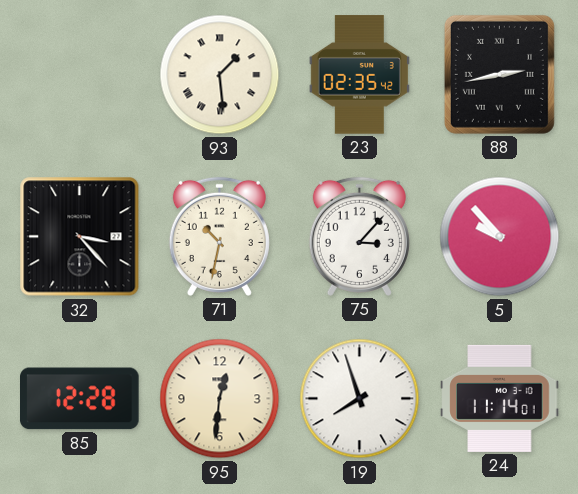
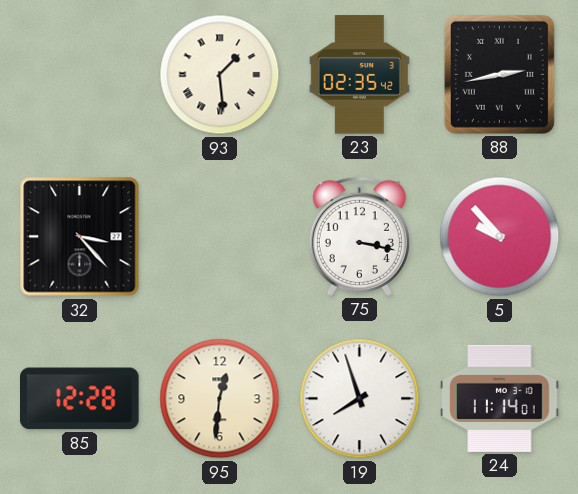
71: 10:32 -> none (219, 236)
75: 3:07 -> 3:17 (359, 236)
